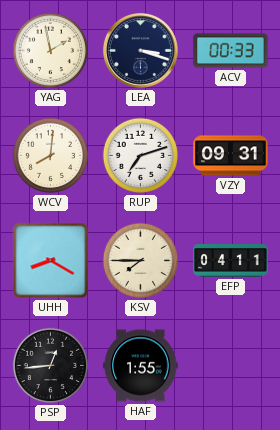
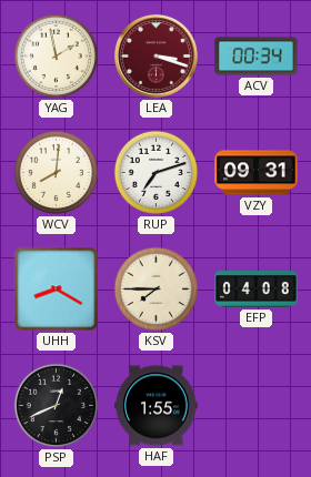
LEA dial: navy -> burgundy (155, 55)
ACV: 00:33 -> 00:34 (257, 57)
EFP: 04:11 -> 04:08 (257, 290)
PSP: 12:44 -> 12:41 (57, 406)
